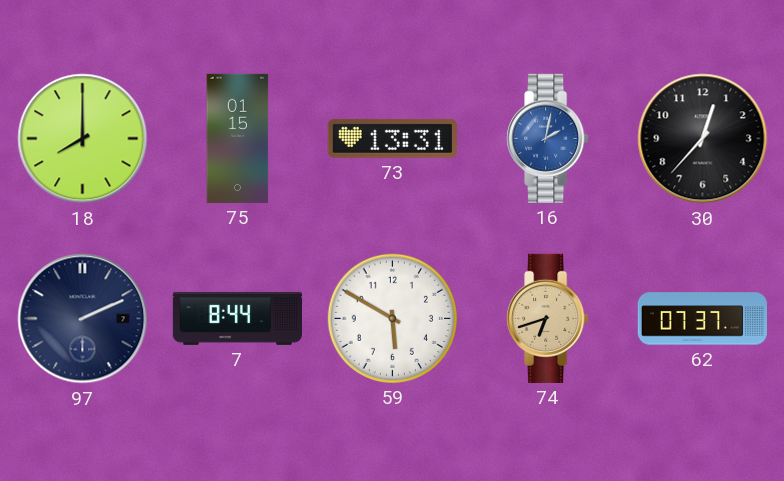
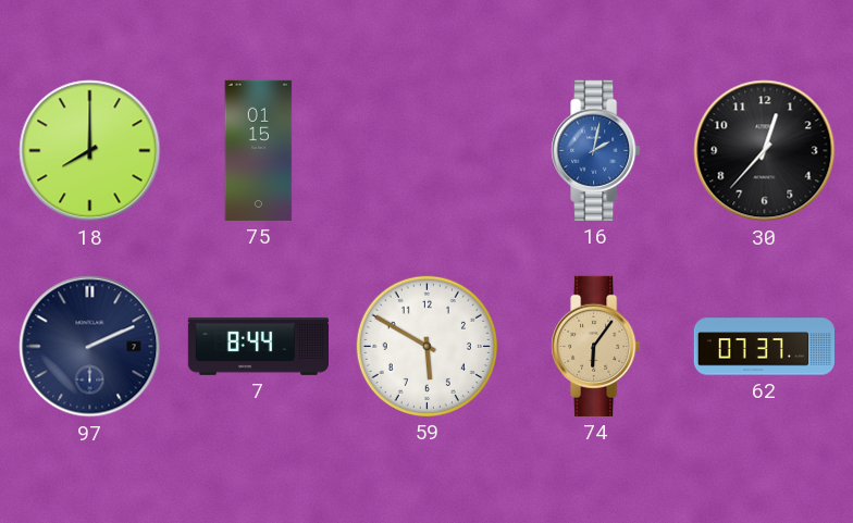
73: 13:31 -> none (392, 138)
74: 6:42 -> 6:06 (596, 346)
